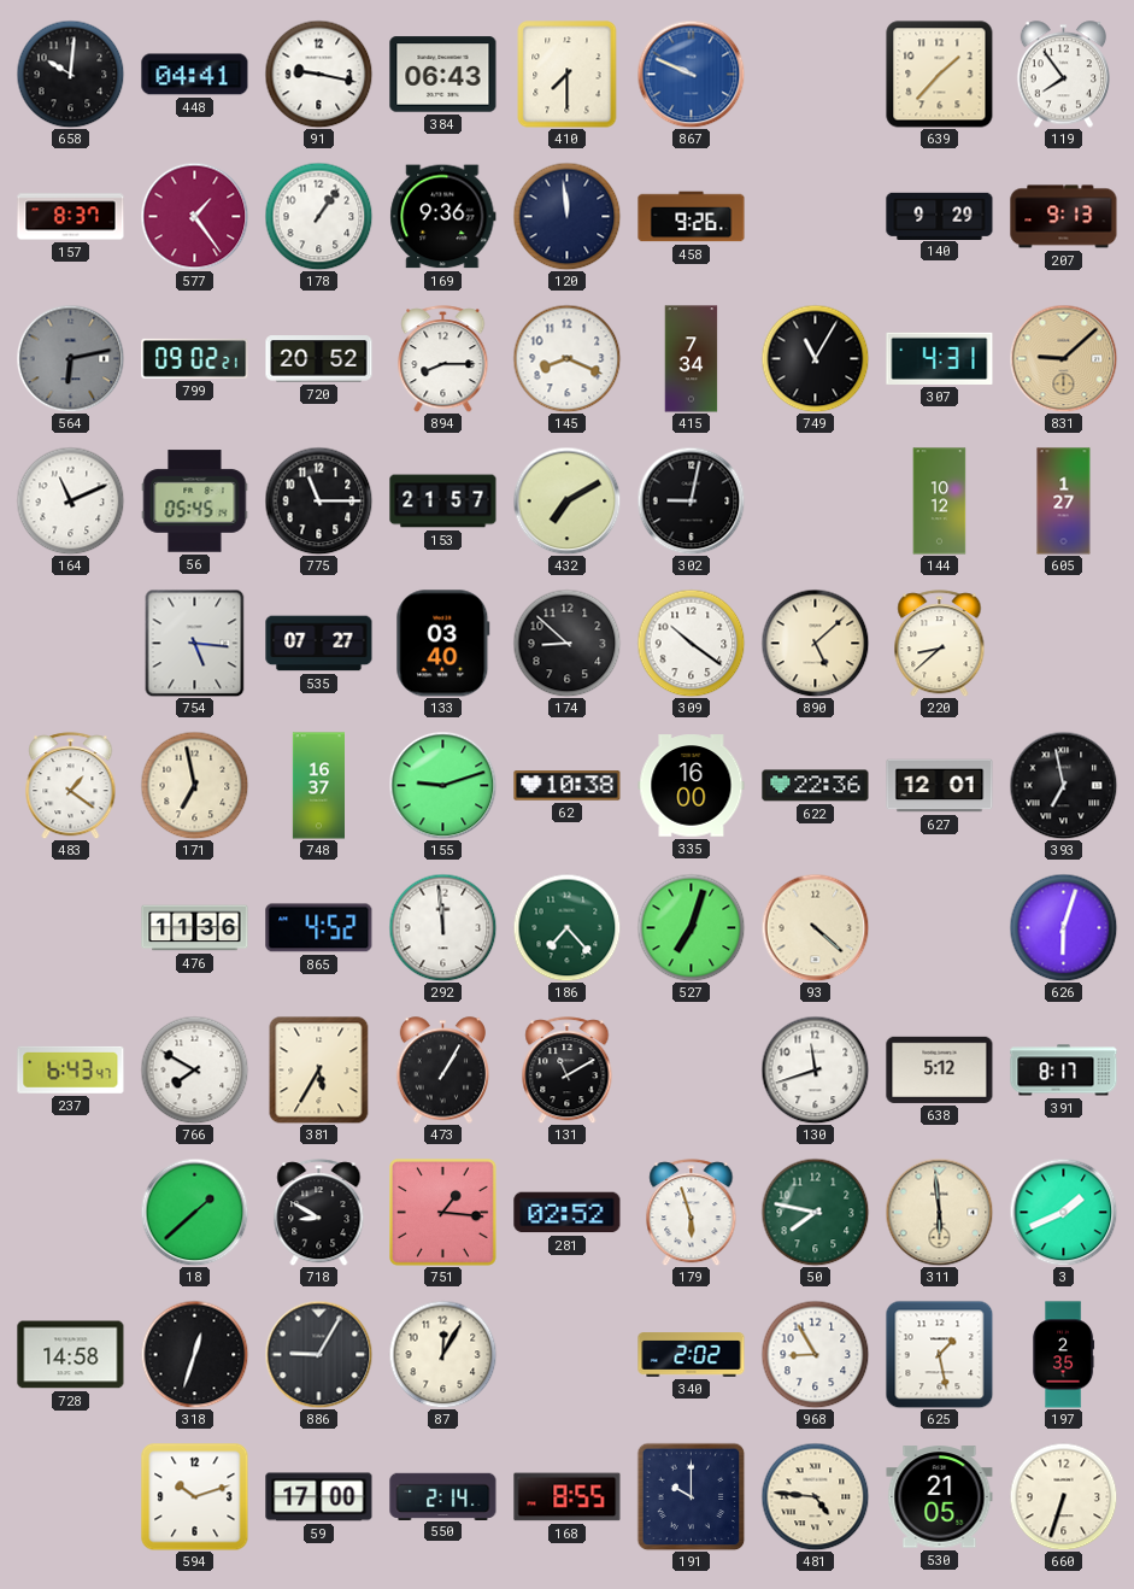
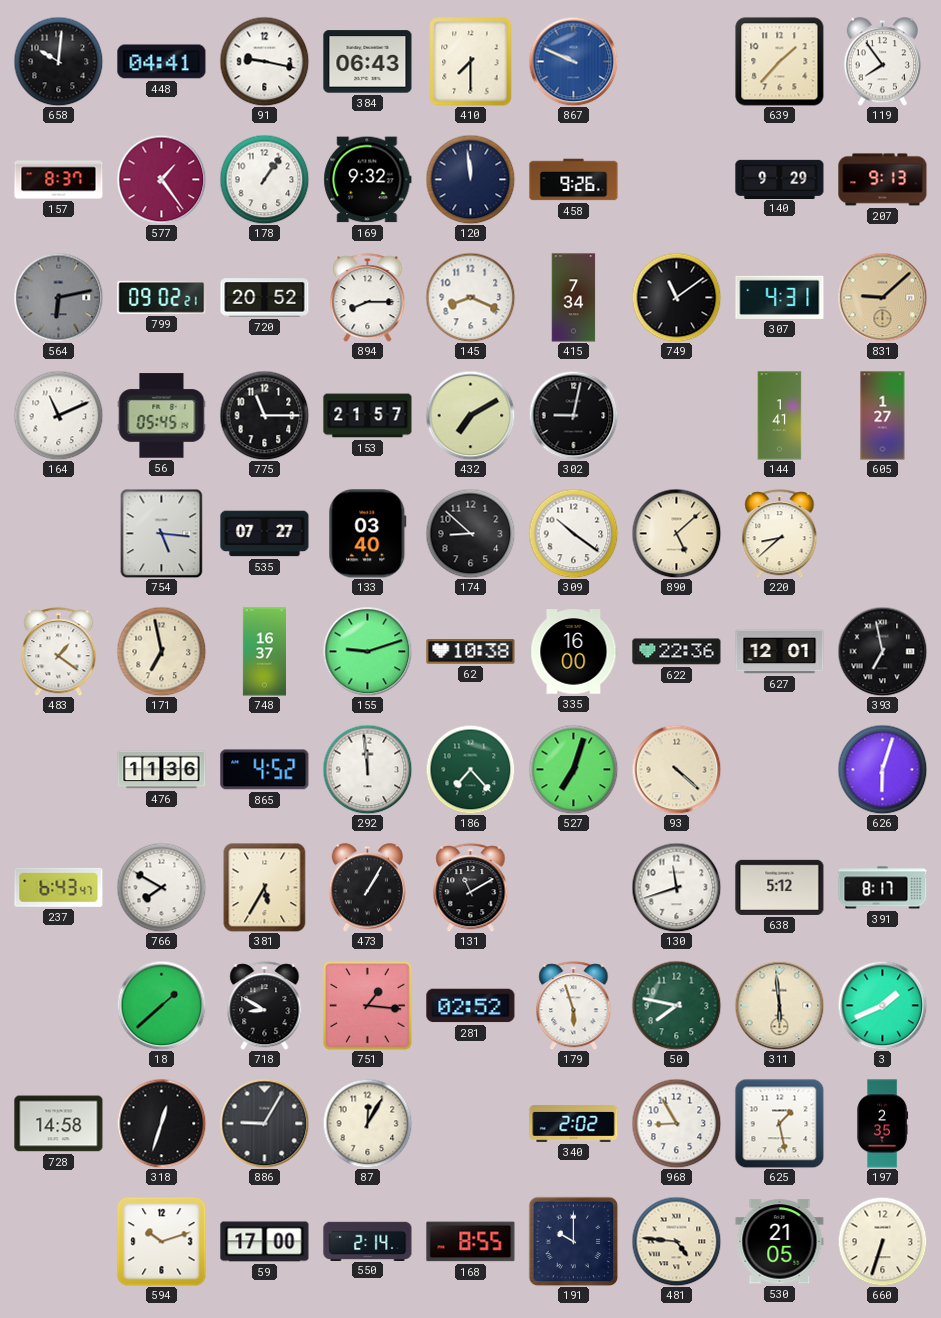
169: 9:36 -> 9:32 (368, 180)
749: 11:05 -> 11:09 (676, 297)
144: 10:12 -> 1:41 (780, 416)
